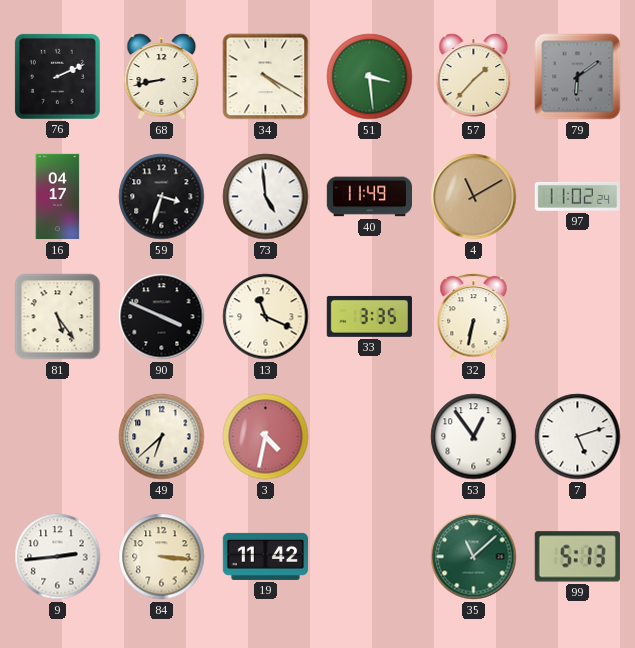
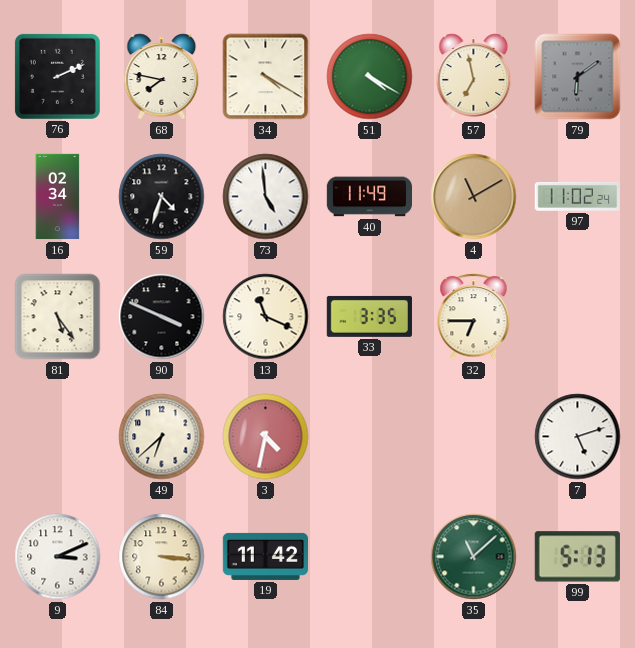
68: 8:43 -> 7:47 (162, 77)
51: 3:29 -> 4:20 (370, 77)
57: 1:37 -> 6:58 (474, 77)
16: 04:17 -> 02:34 (58, 197)
59: 3:33 -> 4:33 (162, 197)
32: 6:32 -> 6:45 (474, 317)
53: 12:54 -> none (474, 437)
9: 2:44 -> 3:11 (58, 557)
